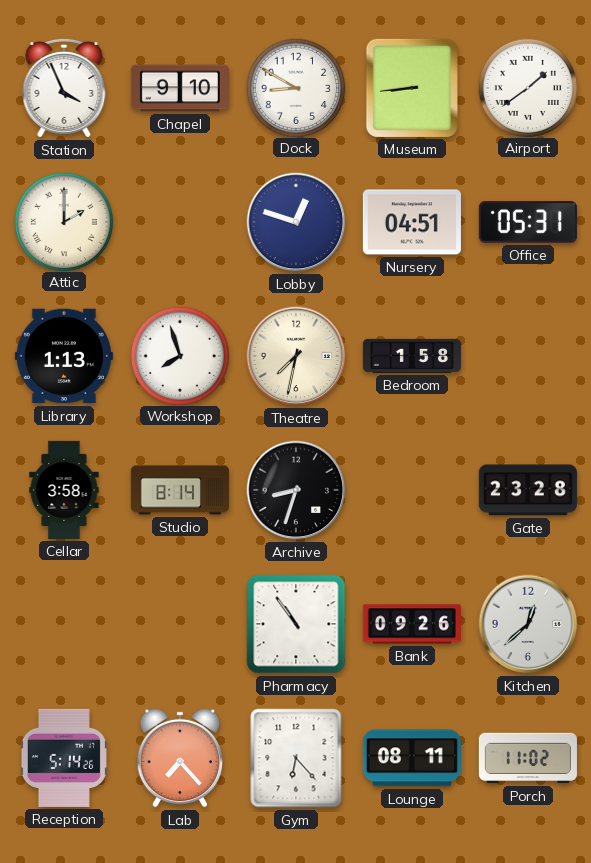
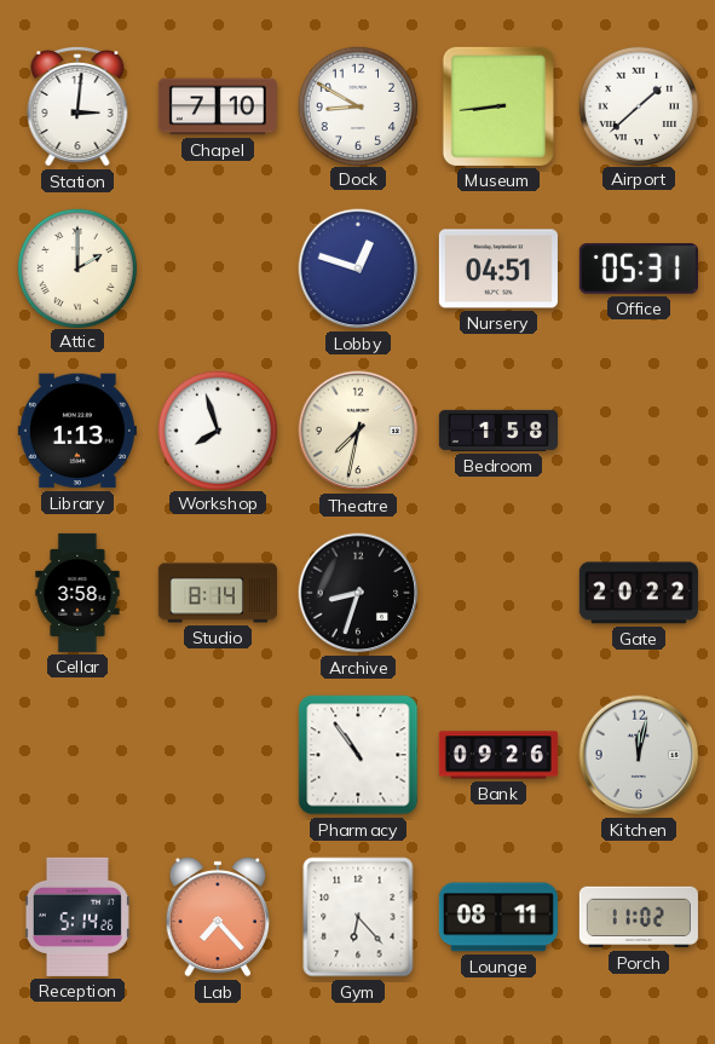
Station: 3:56 -> 3:01 (77, 106)
Chapel: 9:10 -> 7:10 (218, 106)
Airport: 1:39 -> 1:38 (638, 105)
Gate: 23:28 -> 20:22 (639, 593)
Kitchen: 12:38 -> 12:02 (639, 755)
